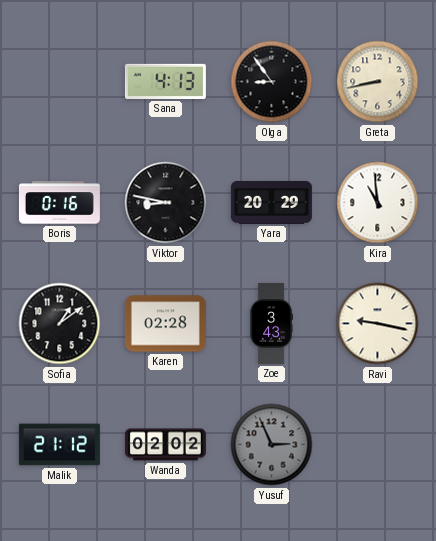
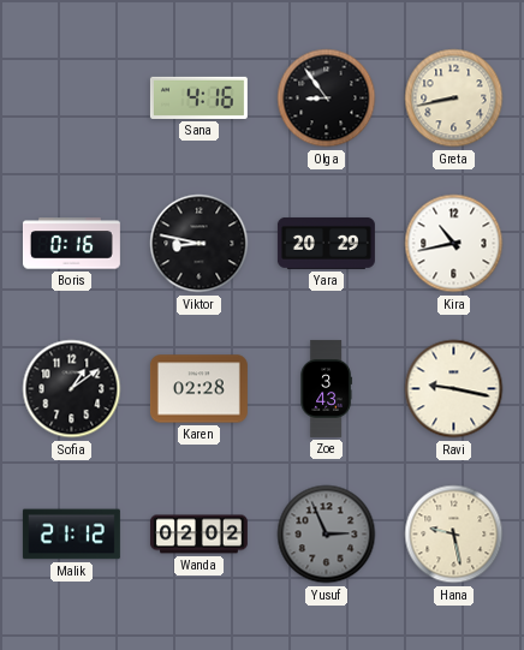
Sana: 4:13 -> 4:16 (198, 97)
Kira: 10:59 -> 10:43 (454, 244)
Hana: none -> 9:28 (454, 535)
